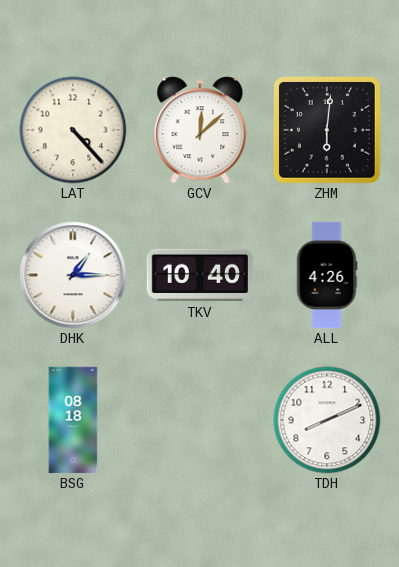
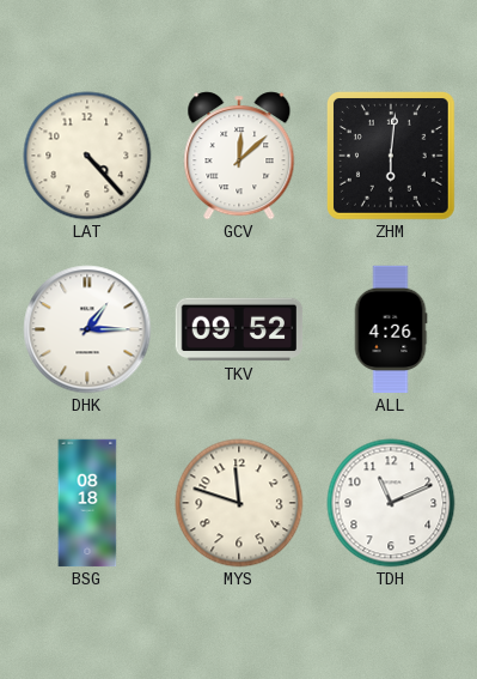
TKV: 10:40 -> 09:52 (239, 329)
MYS: none -> 11:48 (239, 503)
TDH: 8:11 -> 11:11 (391, 503)
